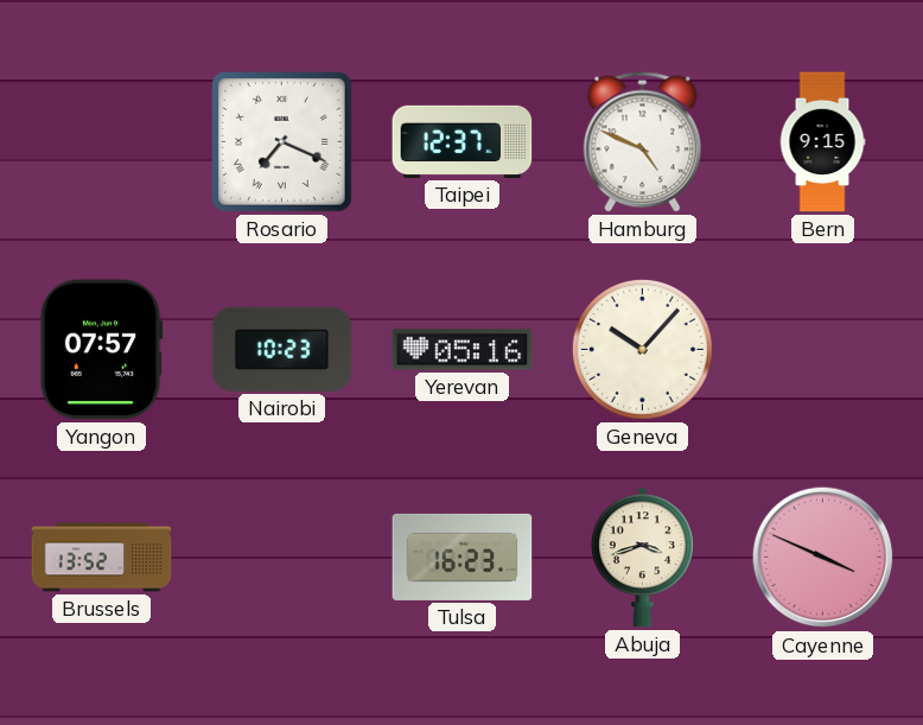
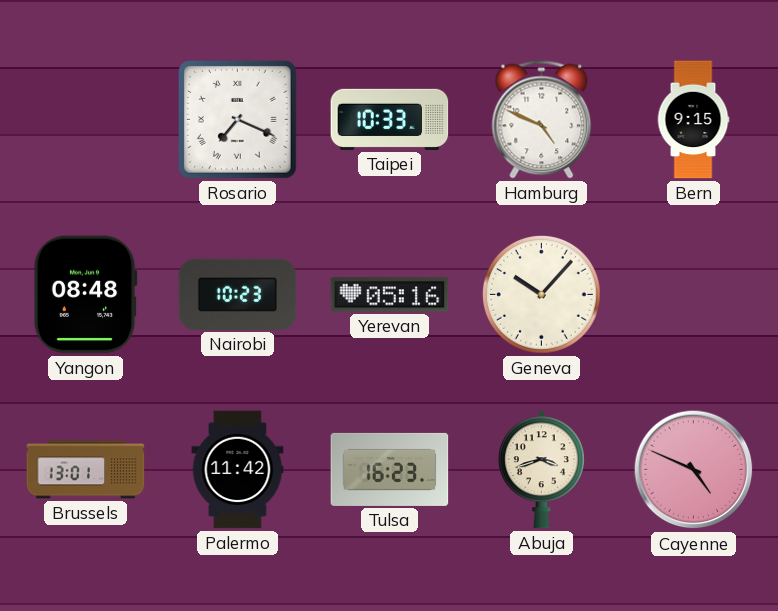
Taipei: 12:37 -> 10:33 (390, 119)
Yangon: 07:57 -> 08:48 (85, 295)
Brussels: 13:52 -> 13:01 (86, 470)
Palermo: none -> 11:42 (238, 470)
Cayenne: 3:49 -> 4:49 (694, 470)
